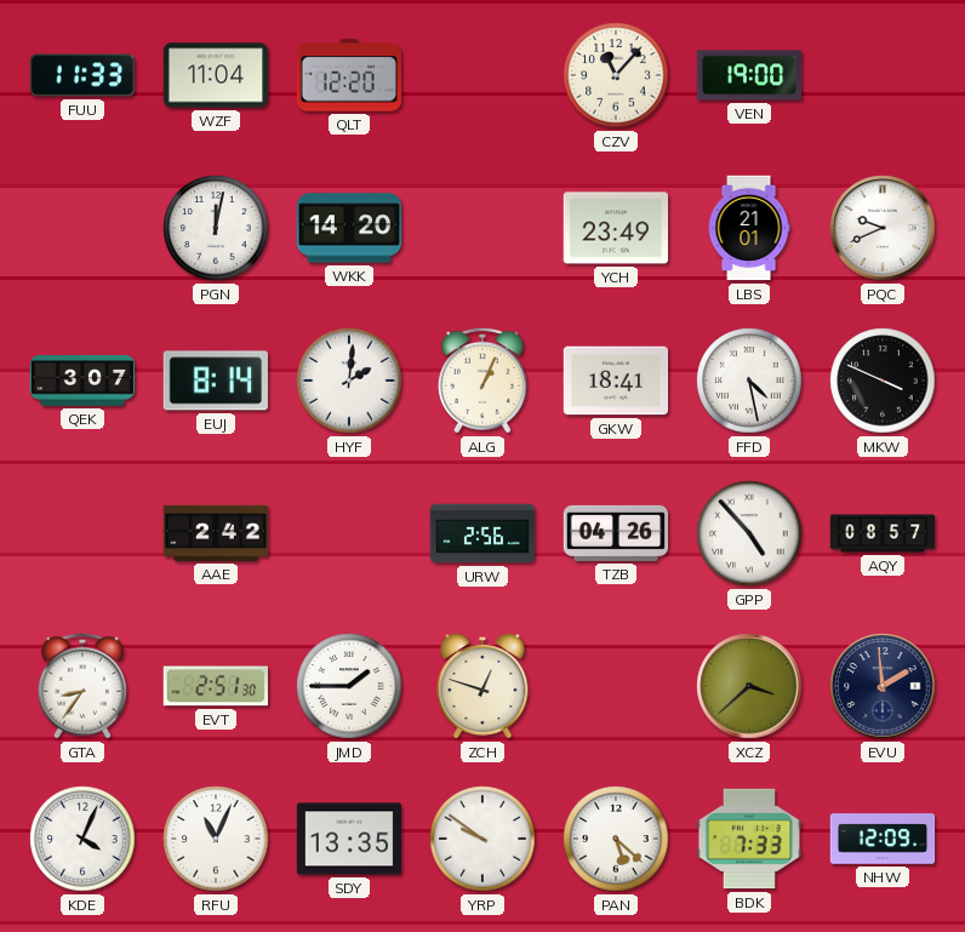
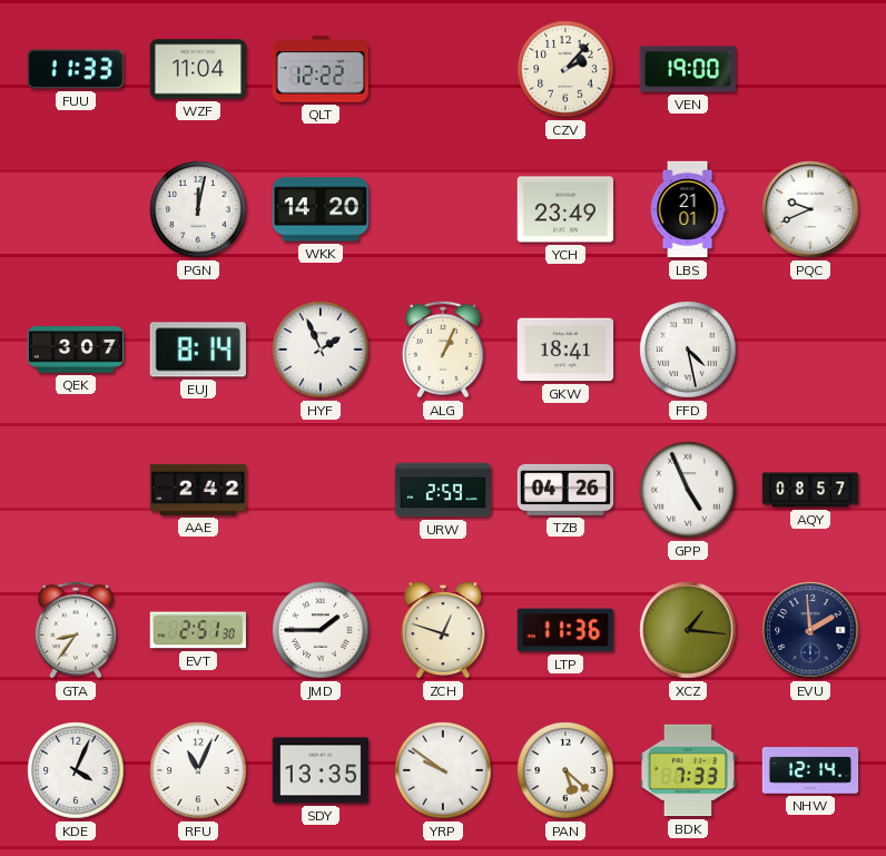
QLT: 12:20 -> 12:22 (319, 69)
CZV: 11:07 -> 2:07 (565, 69)
HYF: 2:01 -> 1:56 (321, 350)
MKW: 3:49 -> none (883, 381)
URW: 2:56 -> 2:59 (443, 490)
GPP: 4:53 -> 4:56 (688, 490)
LTP: none -> 11:36 (564, 630)
XCZ: 3:38 -> 1:16 (688, 630)
NHW: 12:09 -> 12:14 (810, 770)
